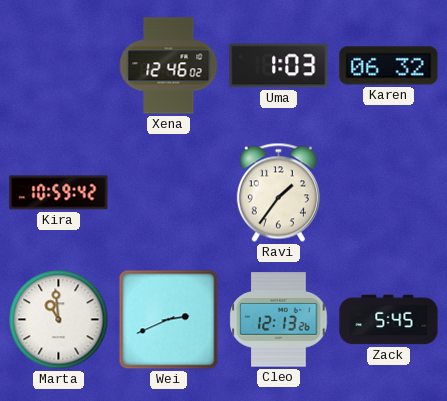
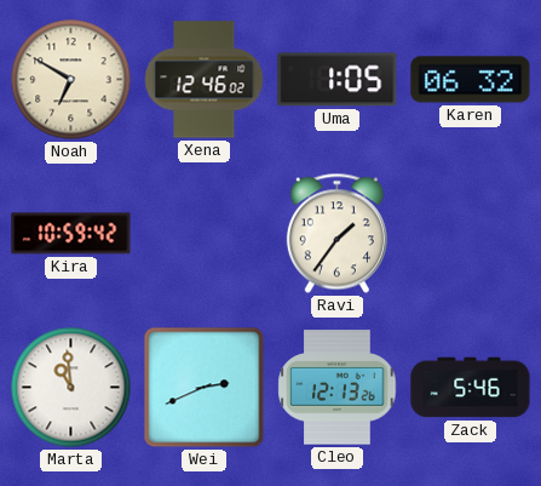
Noah: none -> 6:50 (71, 80)
Uma: 1:03 -> 1:05 (338, 80)
Zack: 5:45 -> 5:46 (471, 388)
